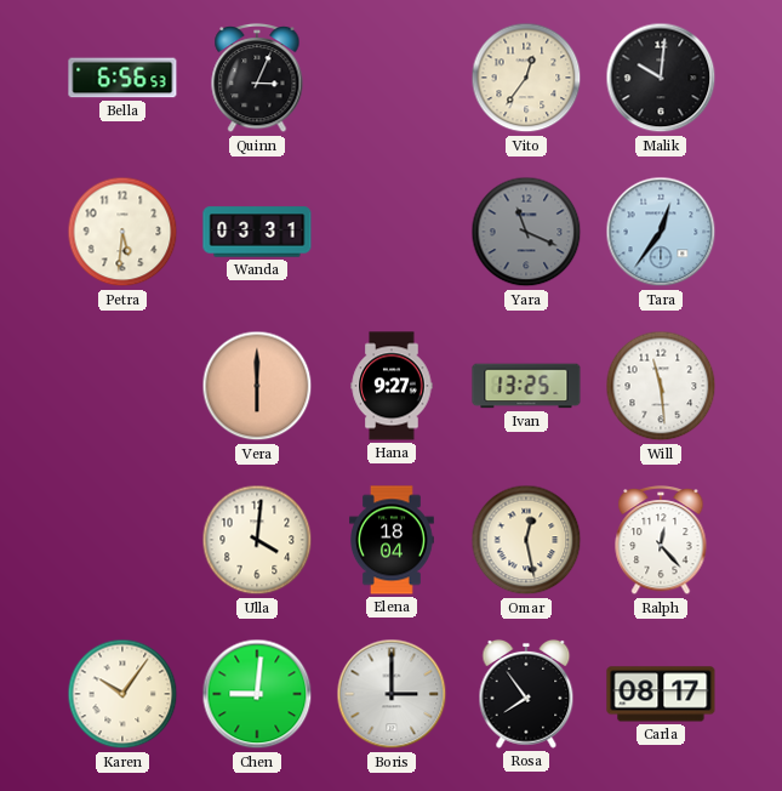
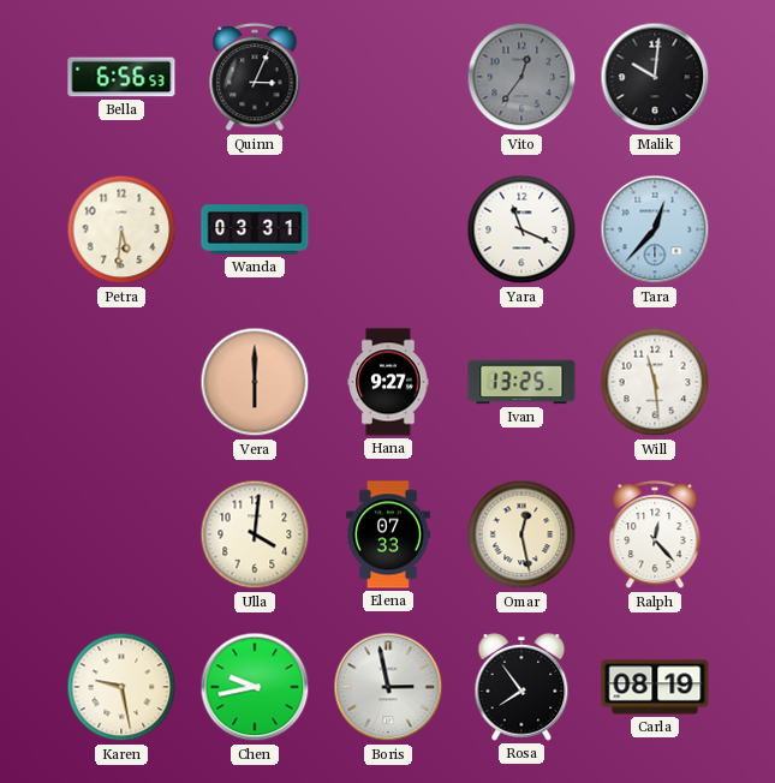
Vito dial: cream -> grey (521, 77)
Yara dial: grey -> white (521, 229)
Tara: 12:36 -> 12:37 (655, 229)
Elena: 18:04 -> 07:33 (389, 534)
Karen: 10:06 -> 9:28 (121, 687)
Chen: 9:01 -> 9:43 (255, 687)
Boris: 3:00 -> 2:58 (388, 687)
Carla: 08:17 -> 08:19 (655, 687)
